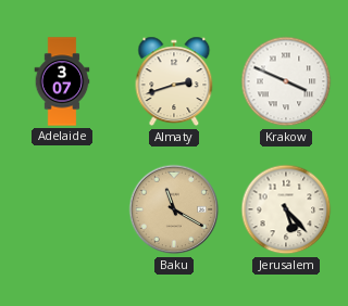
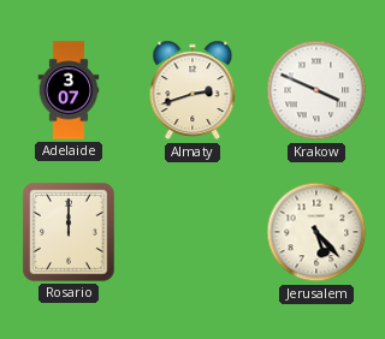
Rosario: none -> 12:00 (70, 233)
Baku: 11:20 -> none (174, 209)
